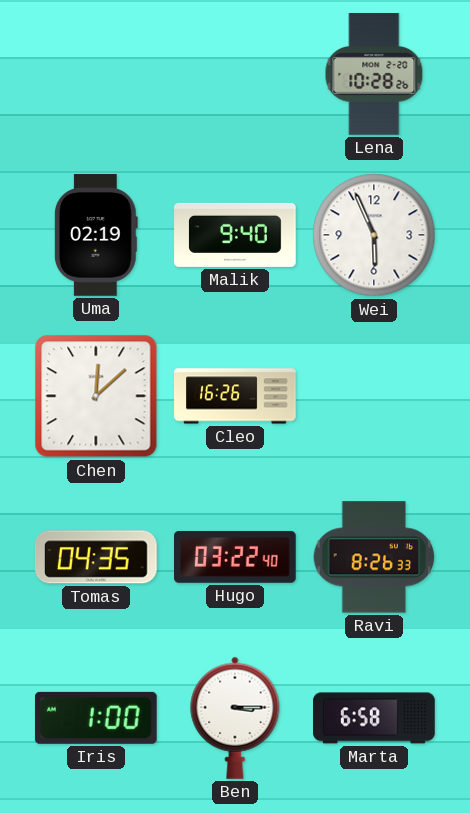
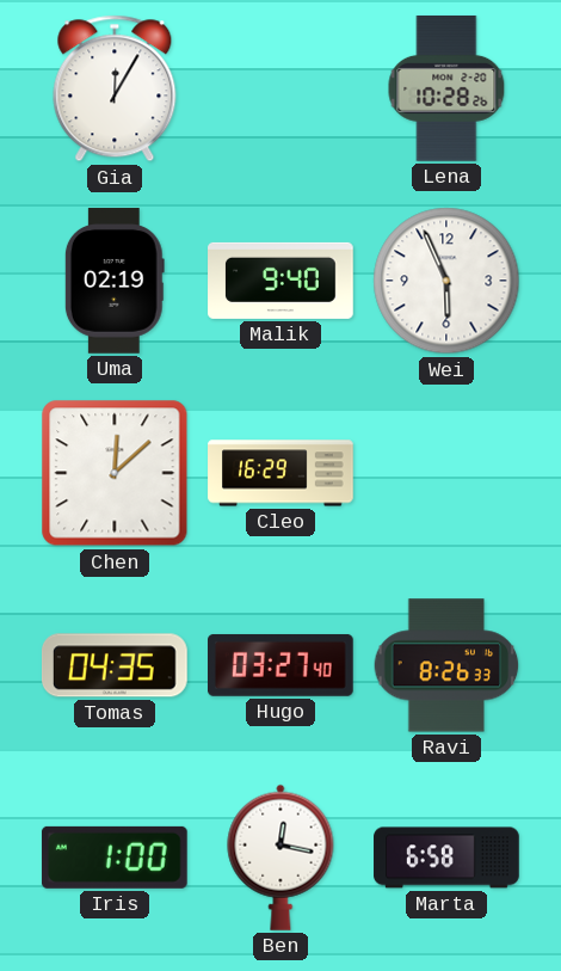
Gia: none -> 12:05 (115, 88)
Cleo: 16:26 -> 16:29 (280, 473)
Hugo: 03:22 -> 03:27 (282, 665)
Ben: 3:15 -> 12:17 (280, 858)
